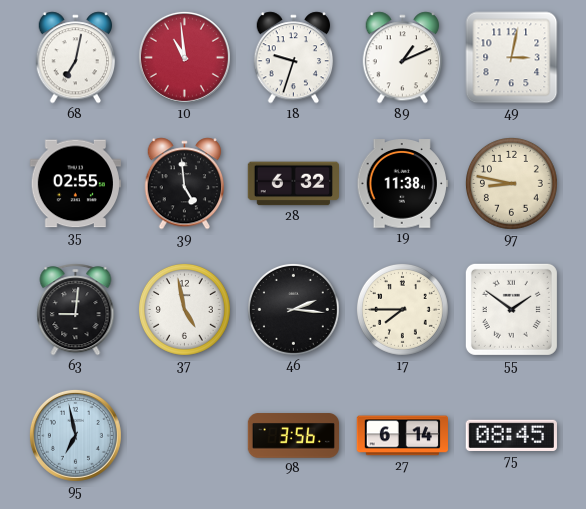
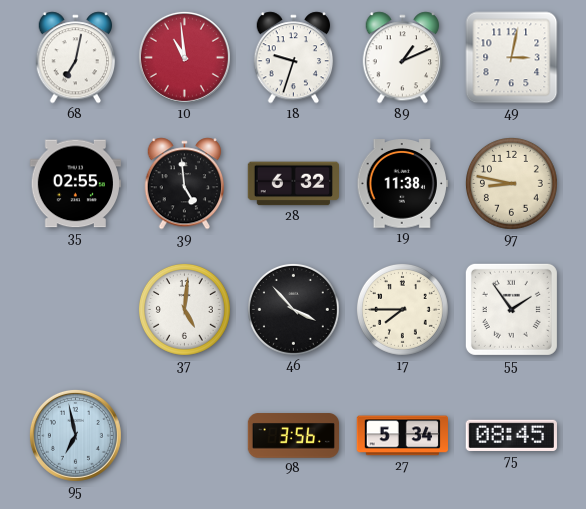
63: 9:01 -> none (76, 310)
37: 4:58 -> 5:01 (184, 309)
46: 2:16 -> 3:53 (293, 309)
55: 1:51 -> 1:54 (511, 309)
27: 6:14 -> 5:34 (402, 436)
